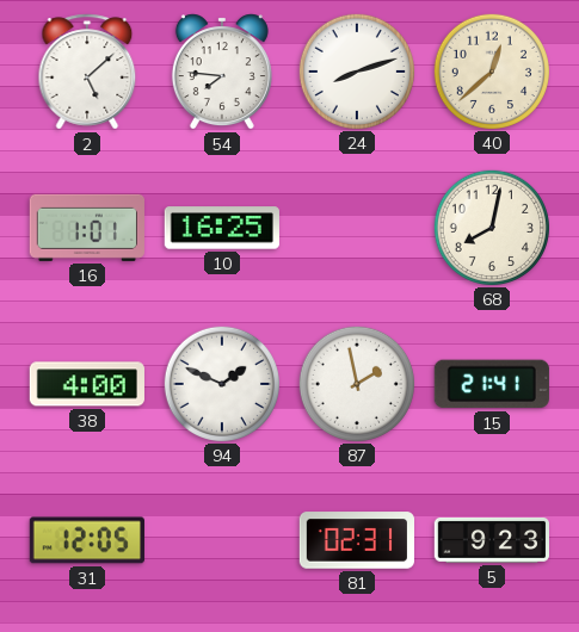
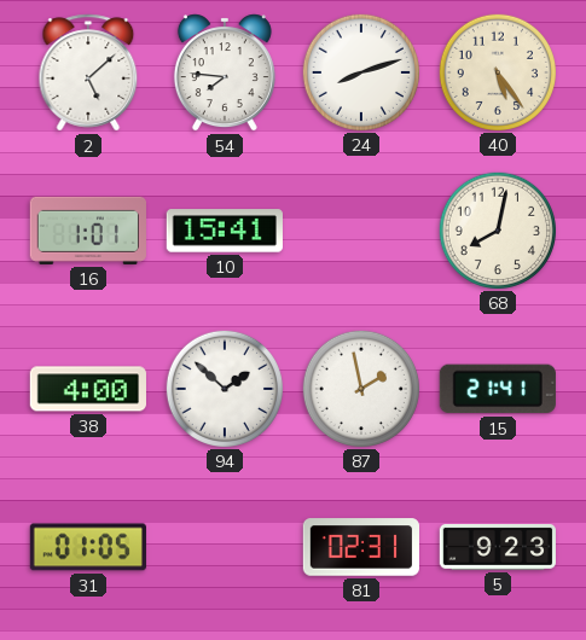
40: 12:38 -> 5:24 (497, 71)
10: 16:25 -> 15:41 (225, 231)
94: 1:49 -> 1:52 (224, 388)
31: 12:05 -> 01:05 (88, 547)
